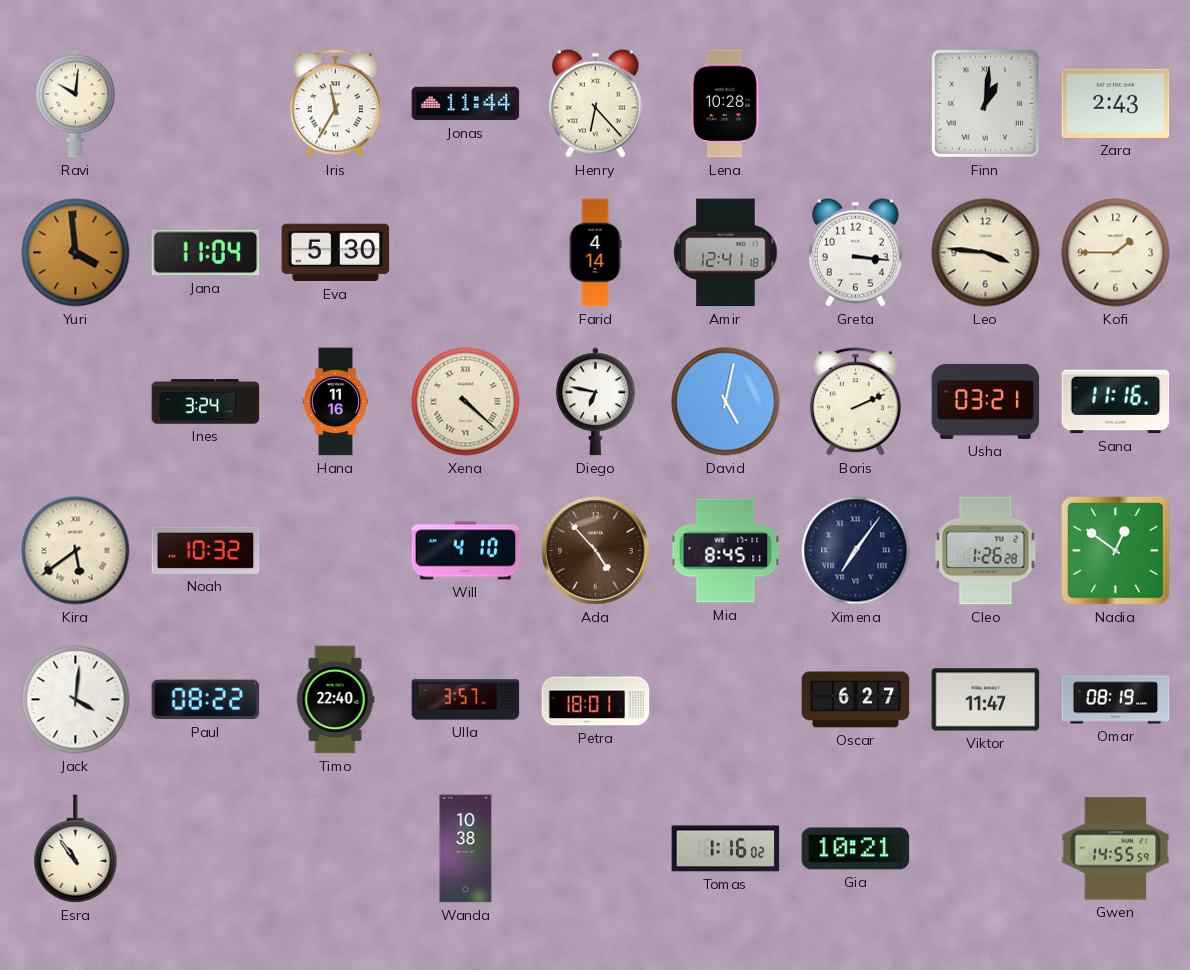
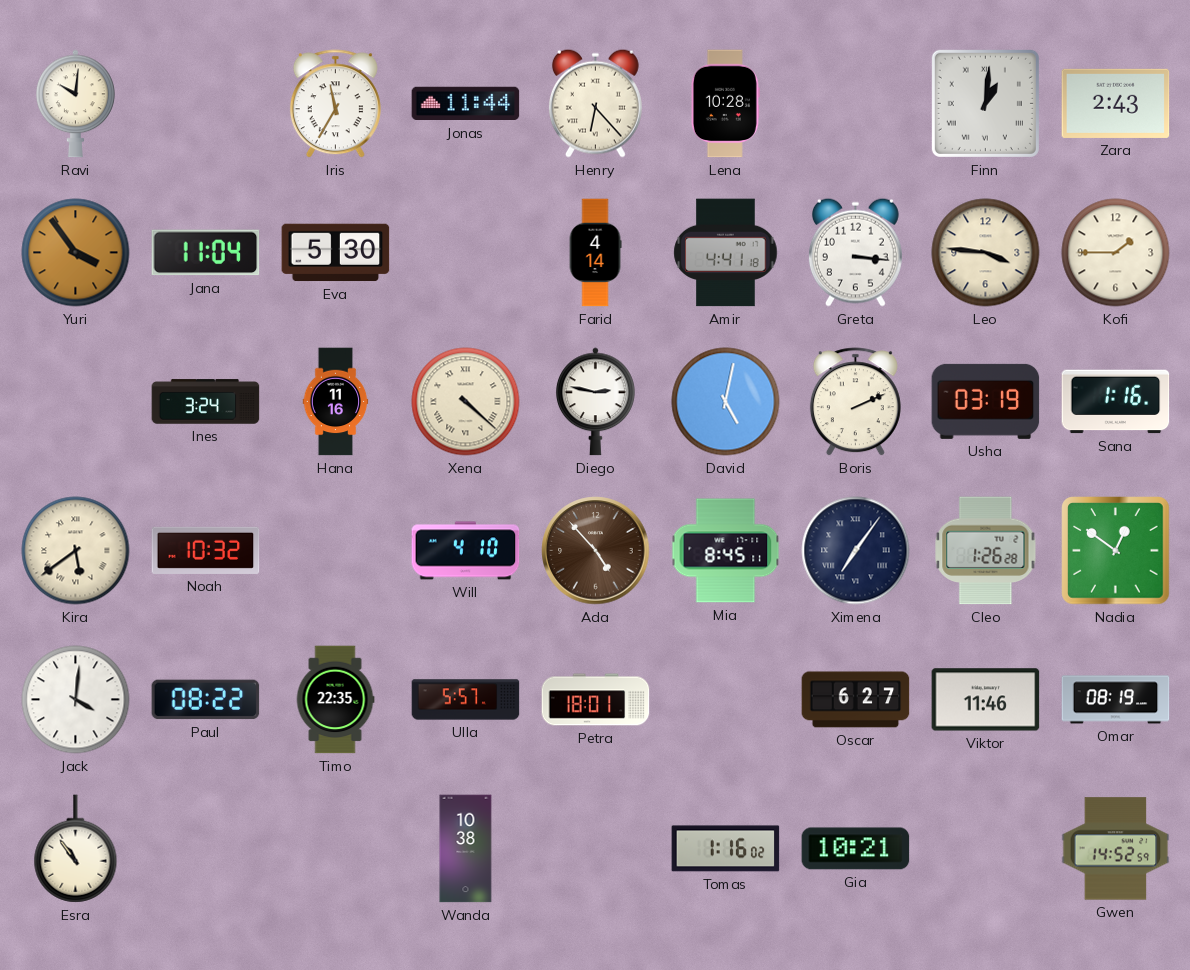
Yuri: 3:59 -> 3:54 (76, 253)
Amir: 12:41 -> 4:41 (726, 253)
Diego: 6:47 -> 2:47 (596, 402)
Usha: 03:21 -> 03:19 (986, 401)
Sana: 11:16 -> 1:16 (1116, 402)
Timo: 22:40 -> 22:35 (335, 700)
Ulla: 3:57 -> 5:57 (466, 700)
Viktor: 11:47 -> 11:46 (986, 700)
Gwen: 14:55 -> 14:52 (1116, 849)
